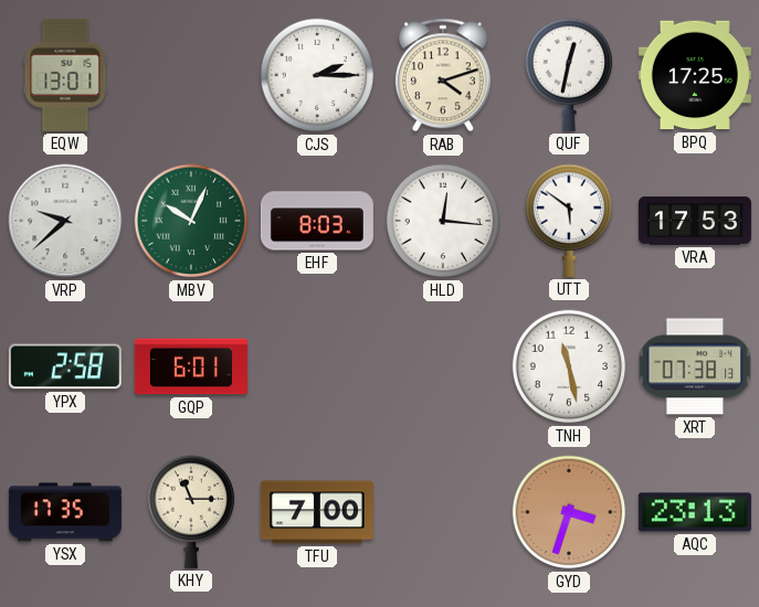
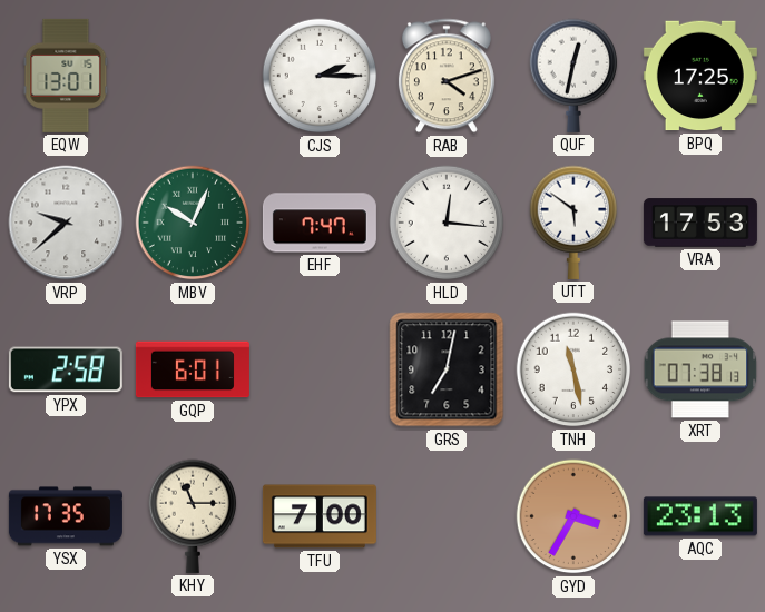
EHF: 8:03 -> 7:47 (320, 223)
GRS: none -> 7:02 (447, 369)
GYD: 3:33 -> 3:35 (573, 516)
